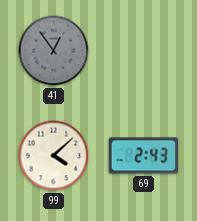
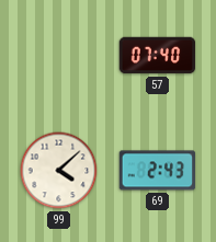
41: 12:54 -> none (54, 51)
57: none -> 07:40 (158, 56)
